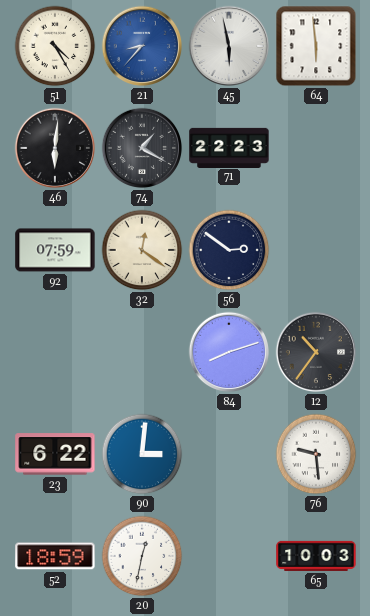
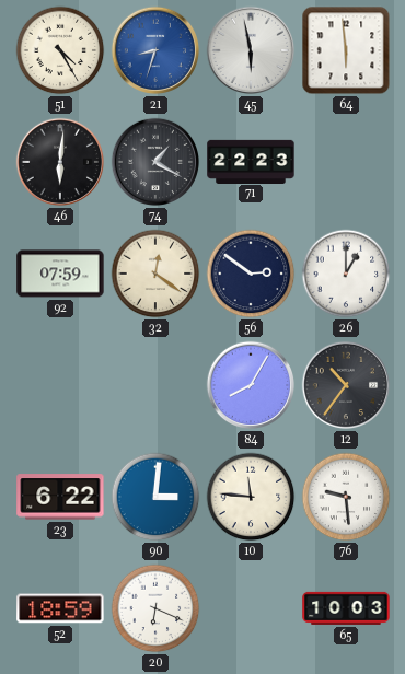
21: 8:37 -> 8:33 (155, 50)
26: none -> 1:00 (346, 274)
84: 8:12 -> 8:05 (251, 385)
10: none -> 11:46 (251, 497)
20: 12:32 -> 6:19 (155, 608)
